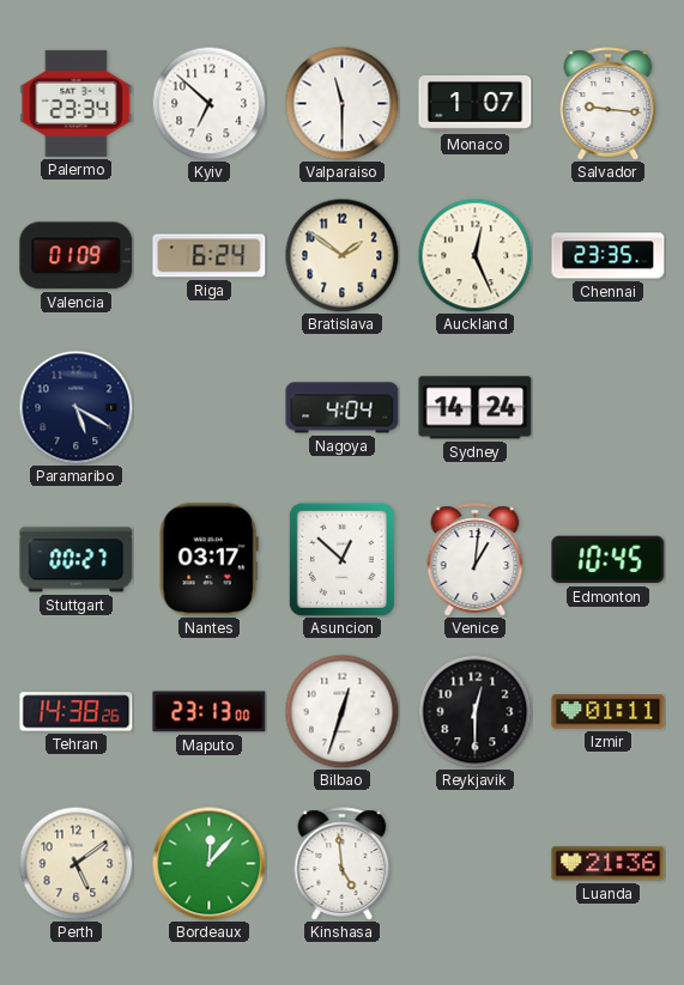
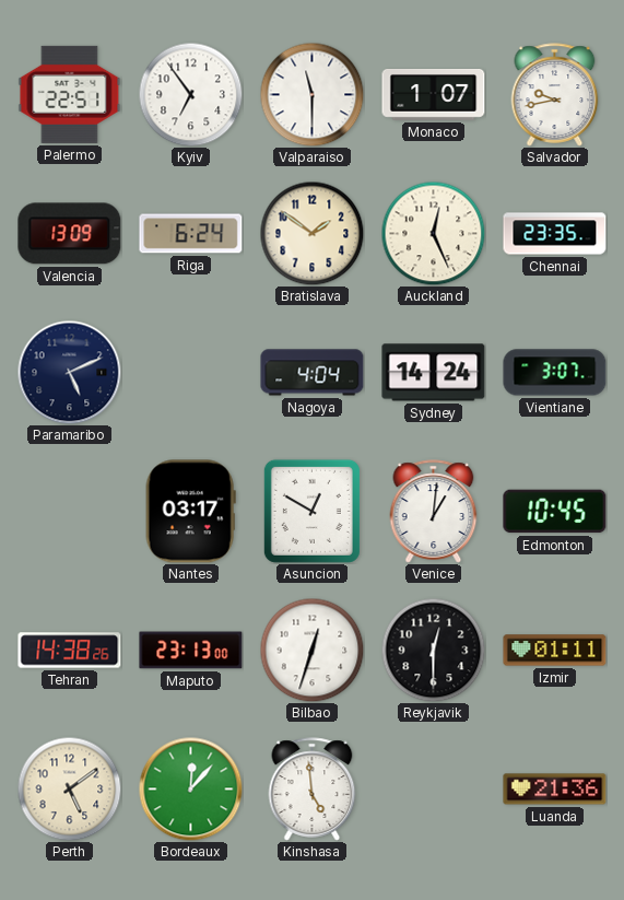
Palermo: 23:34 -> 22:51 (70, 94)
Kyiv: 6:52 -> 6:54 (190, 94)
Salvador: 9:16 -> 9:43 (555, 95)
Valencia: 01:09 -> 13:09 (70, 234)
Paramaribo: 5:20 -> 5:11 (69, 372)
Vientiane: none -> 3:07 (555, 373)
Stuttgart: 00:27 -> none (77, 560)
Asuncion: 12:52 -> 12:50 (311, 511)
